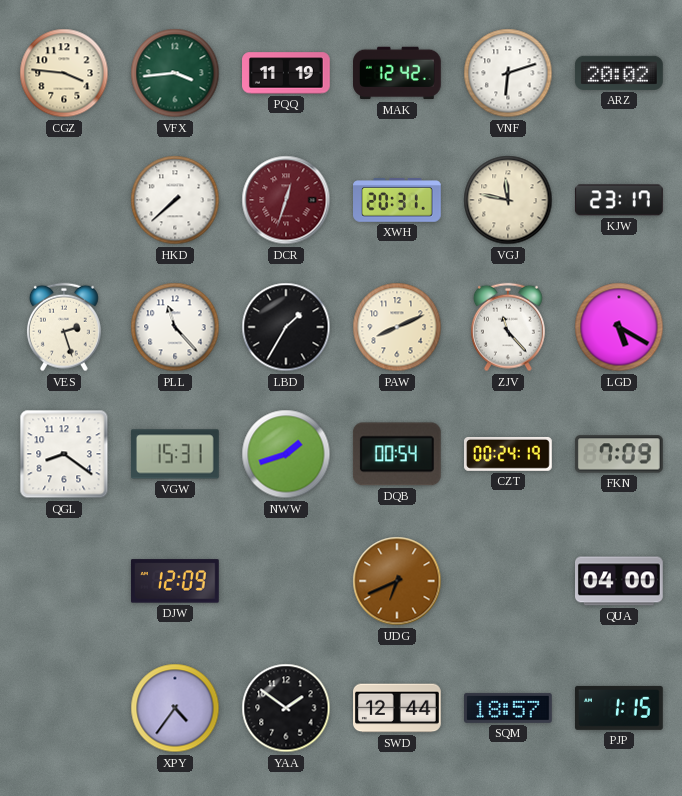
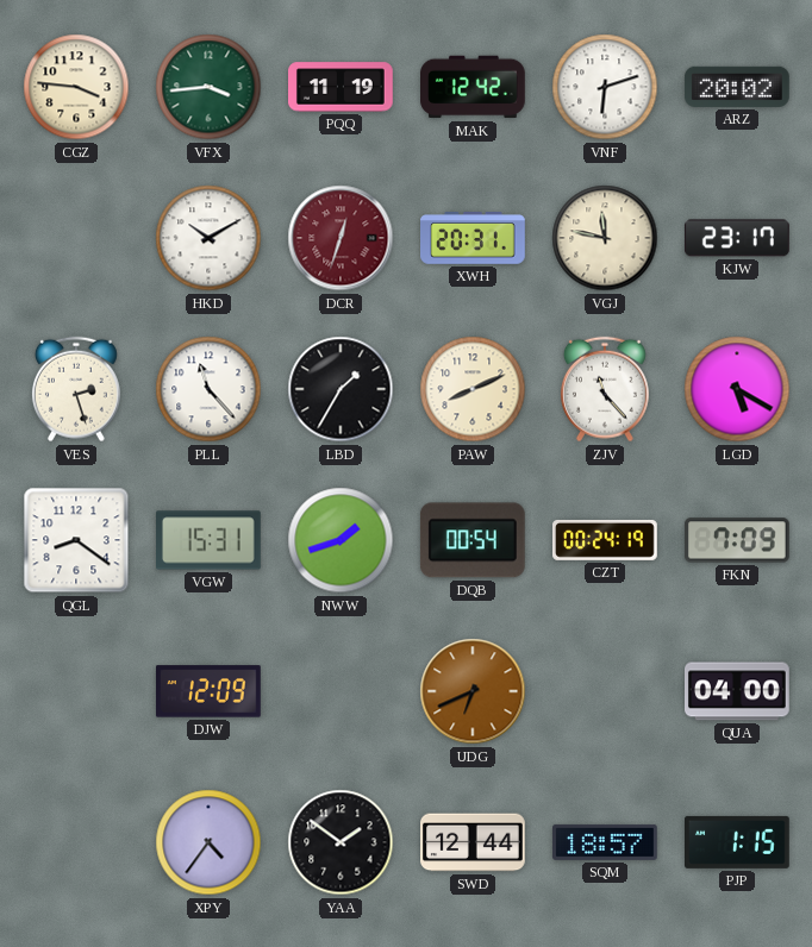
HKD: 7:38 -> 10:10 (208, 238)
